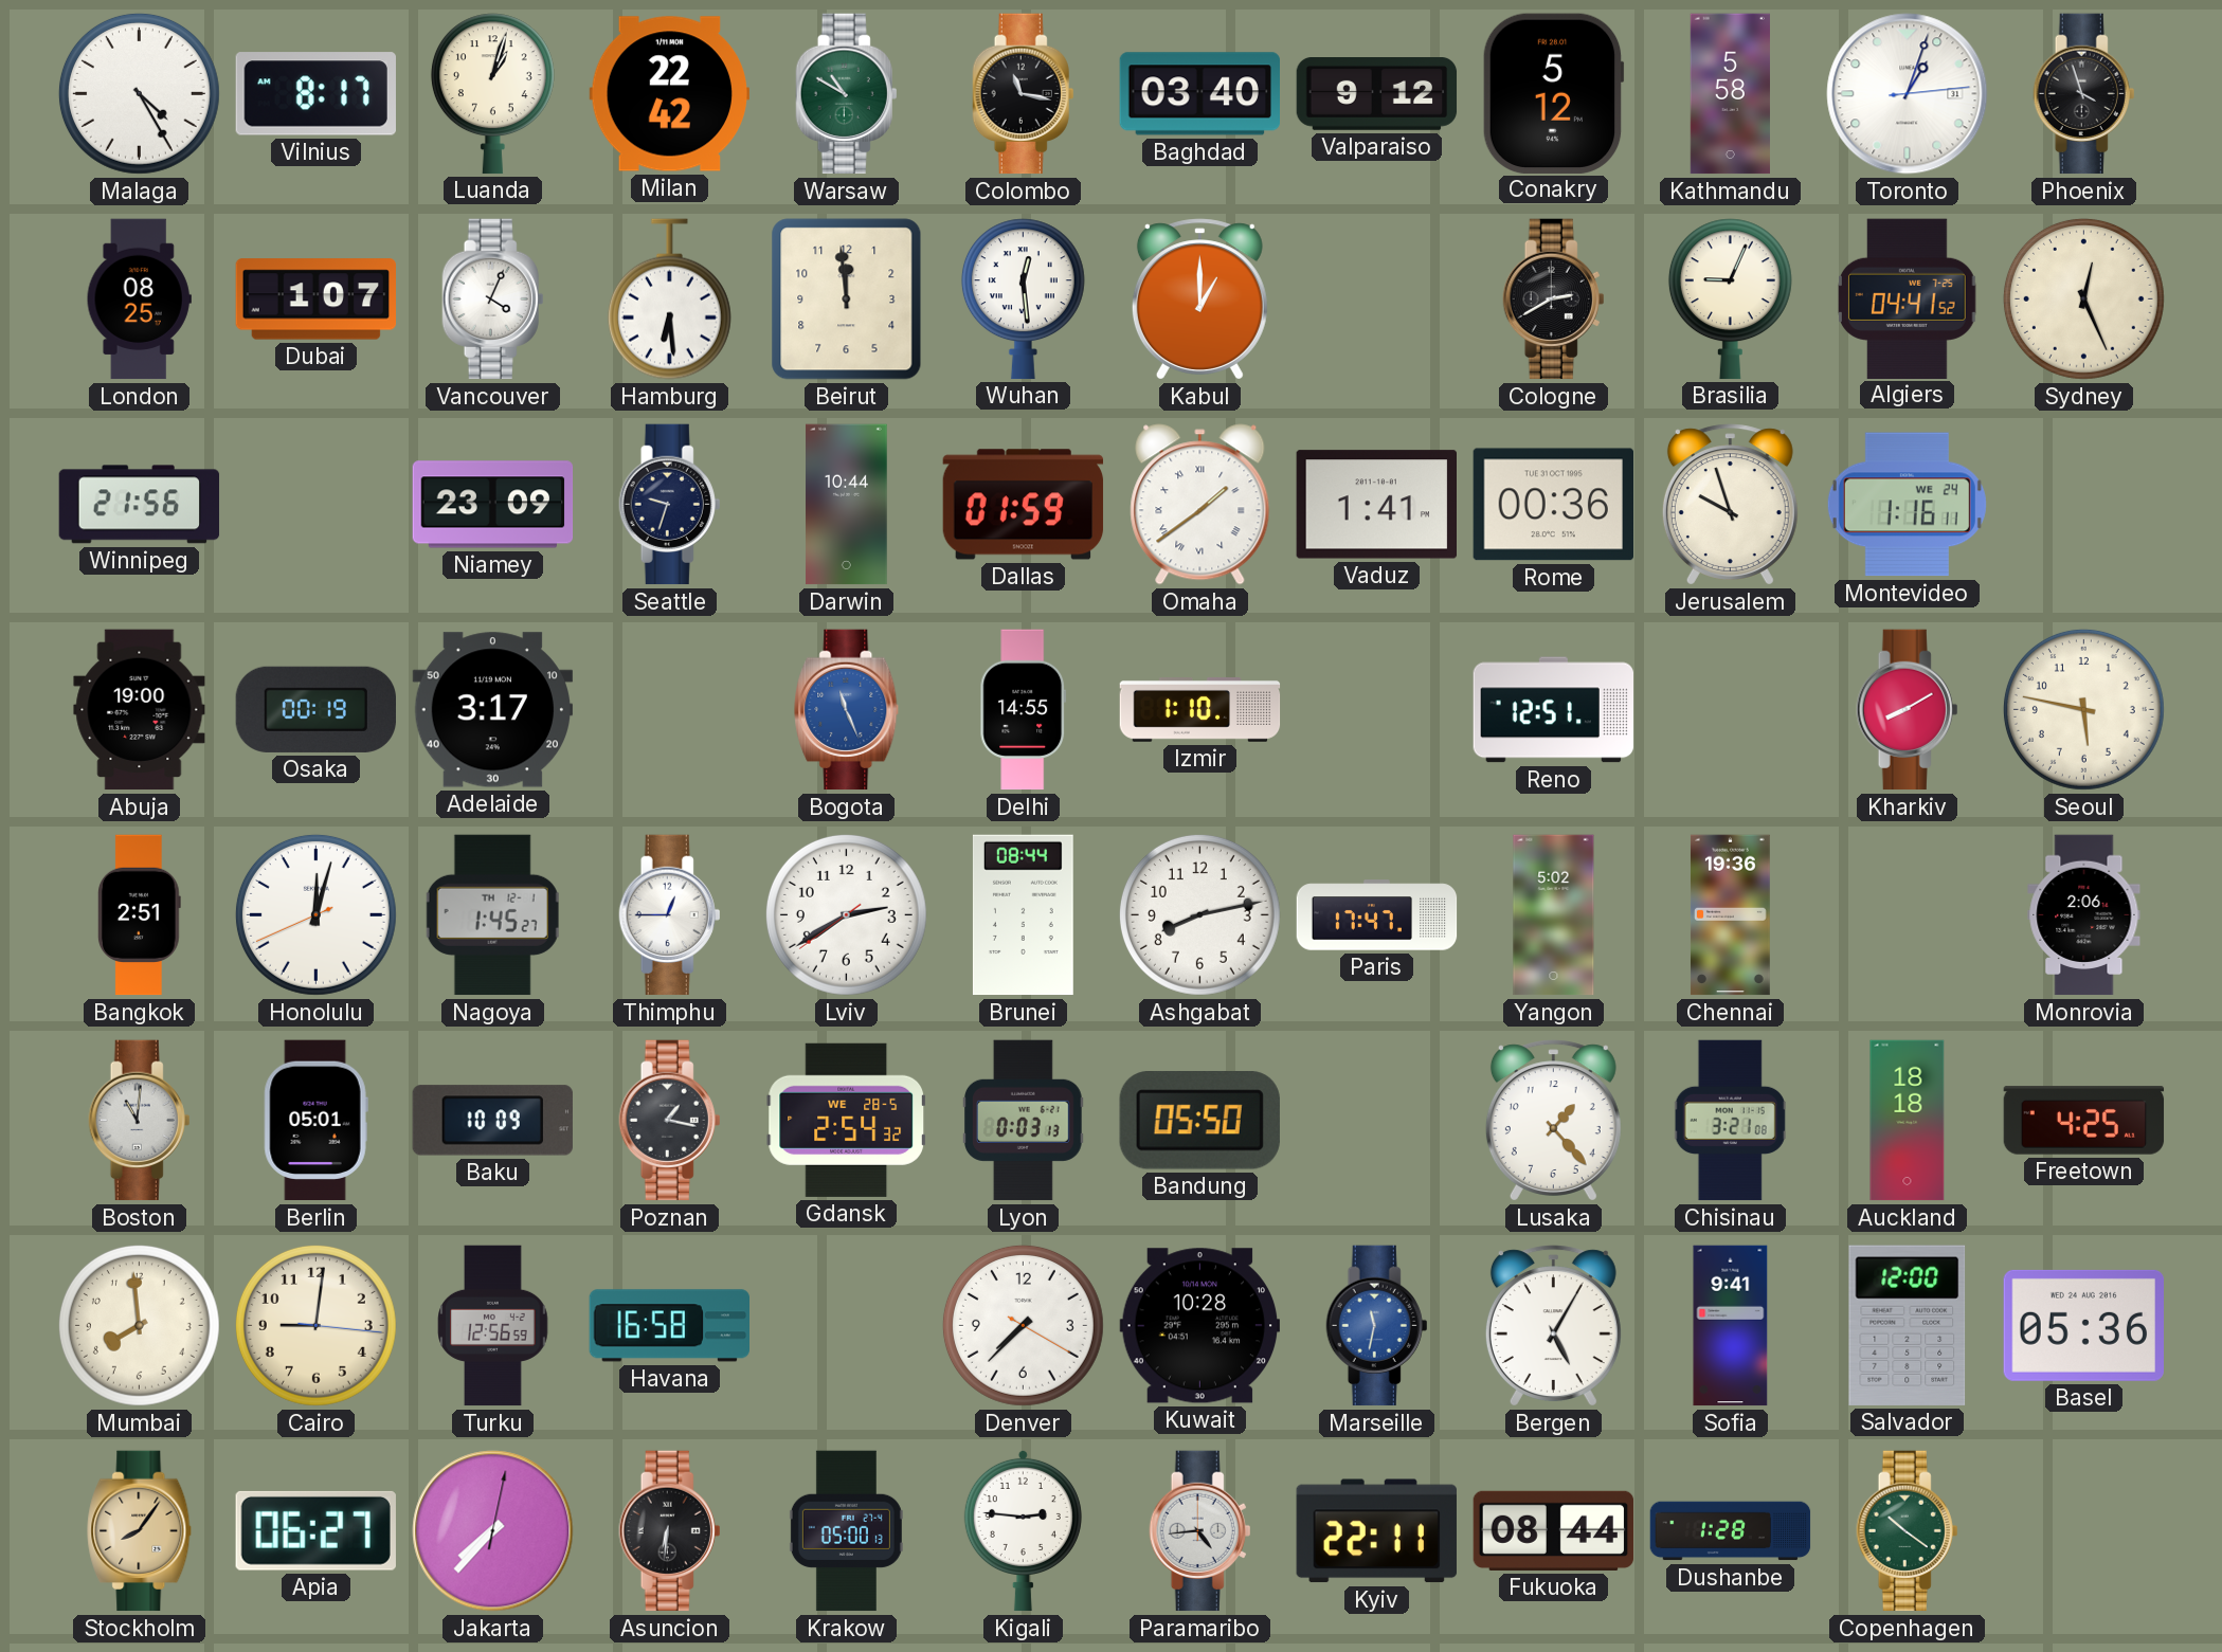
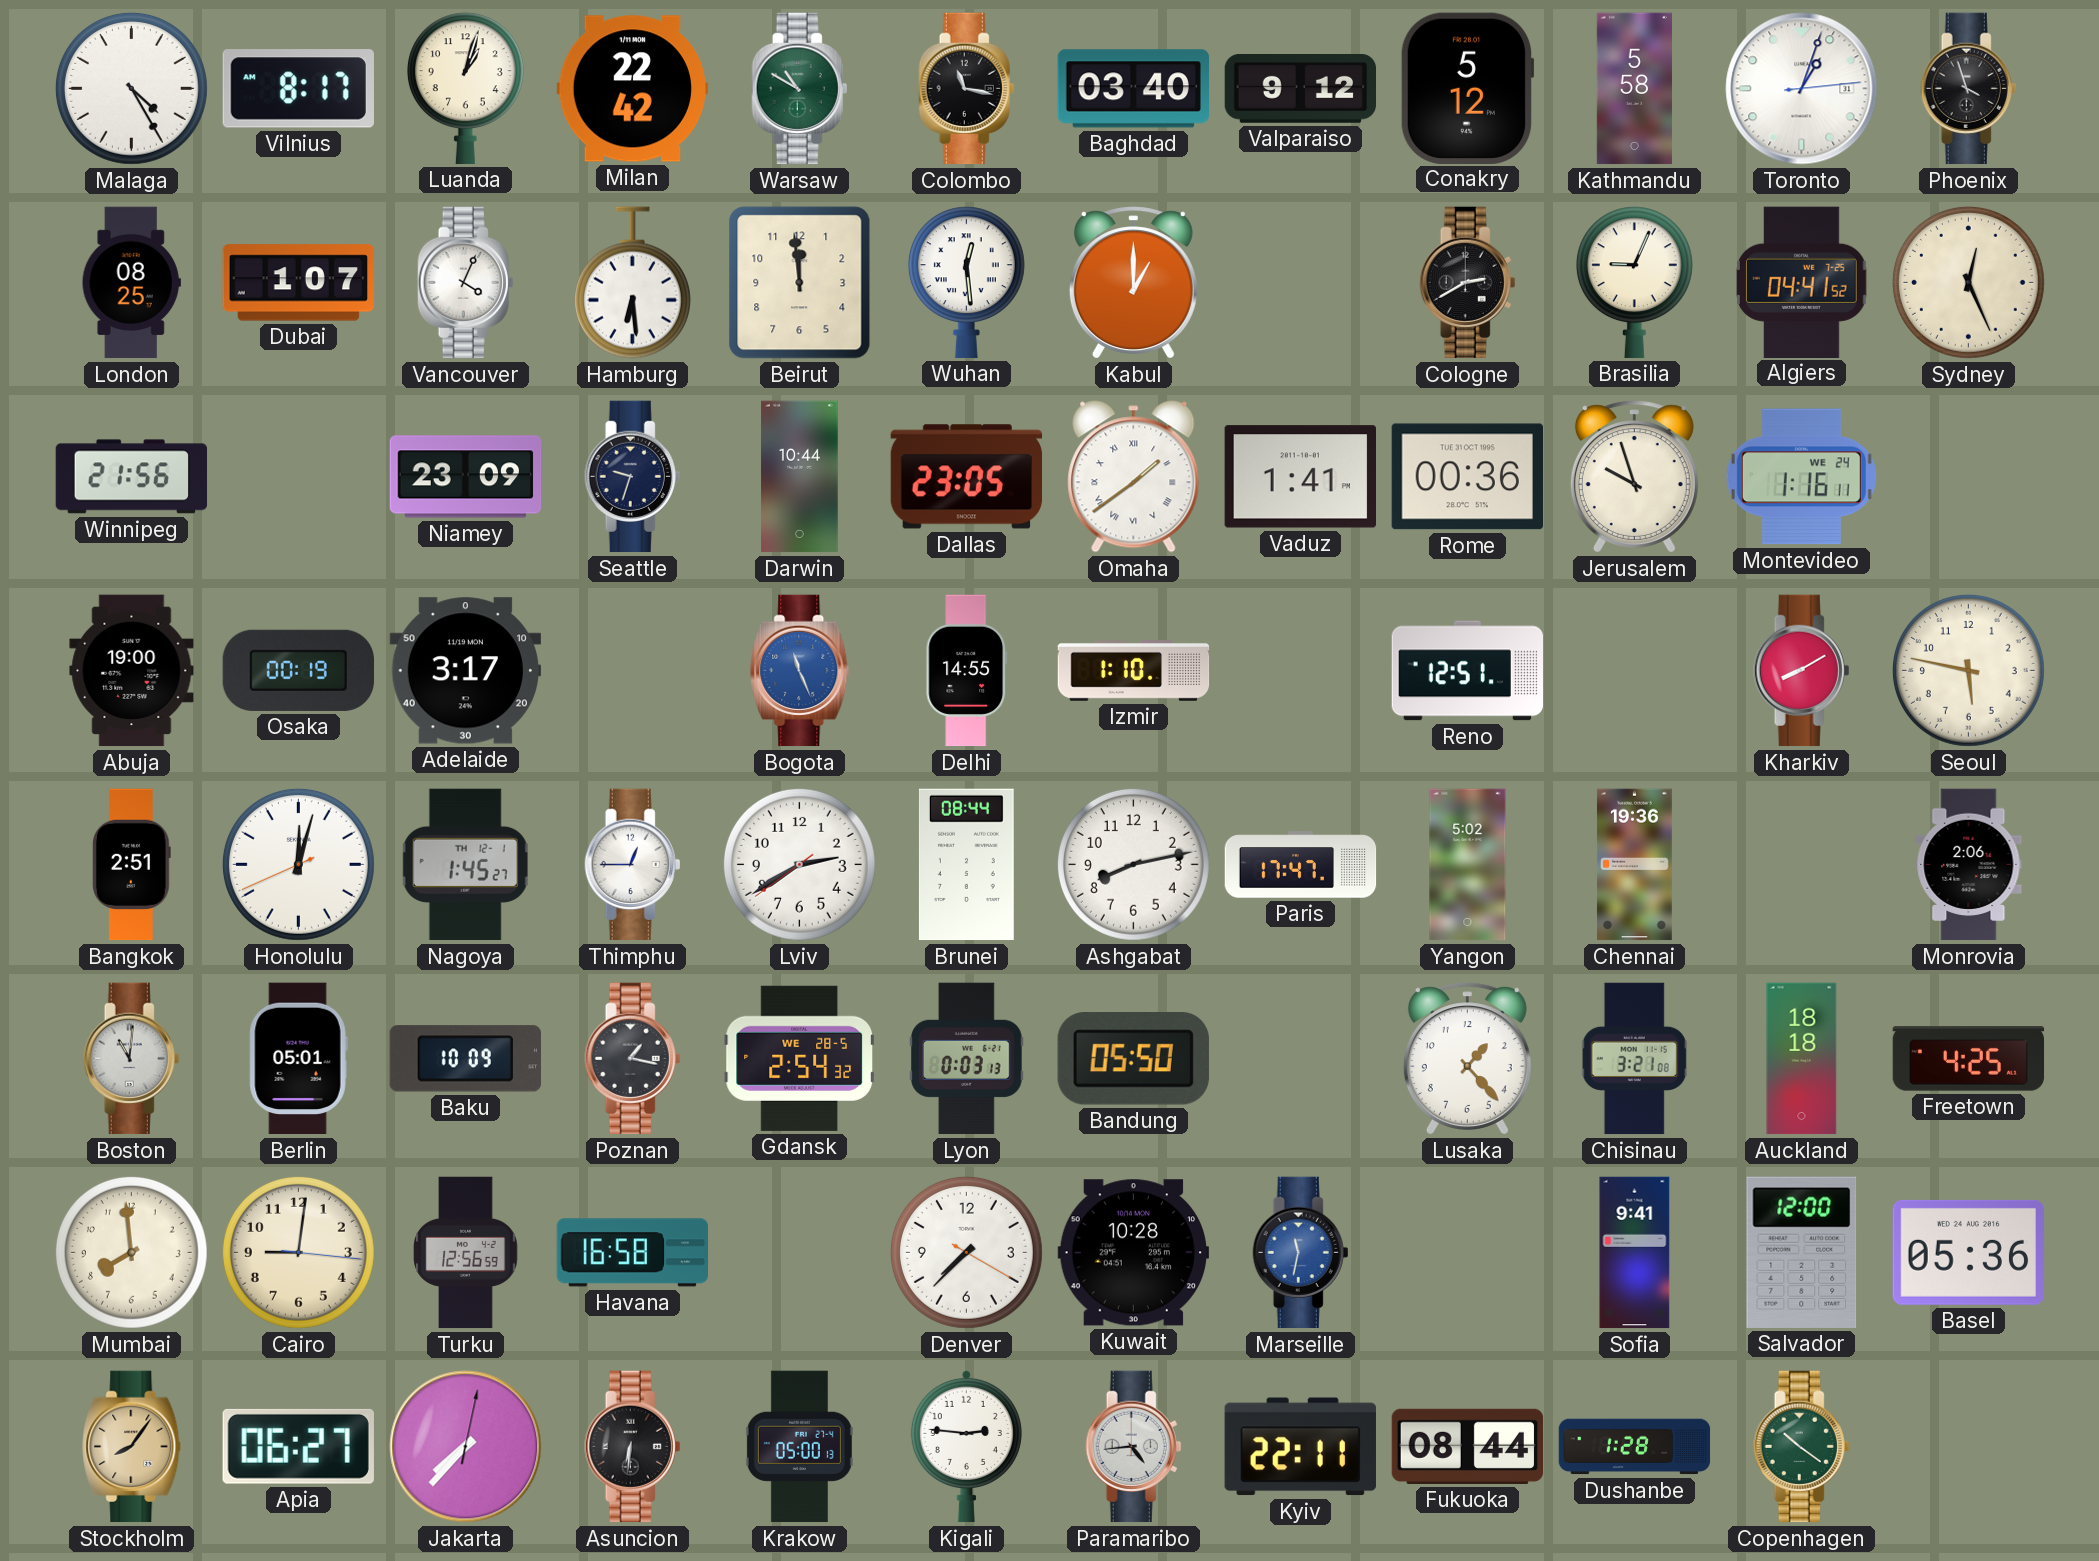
Dallas: 01:59 -> 23:05 (967, 477)
Bergen: 5:05 -> none (1553, 1326)
